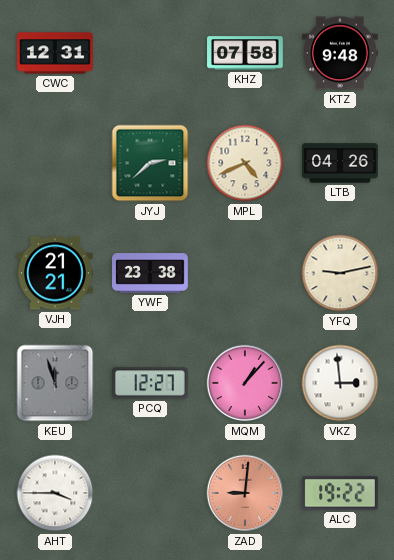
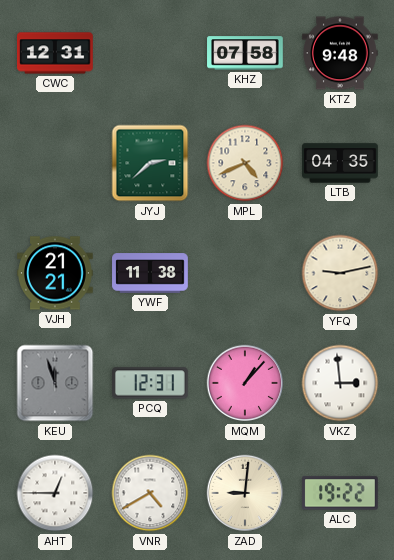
LTB: 04:26 -> 04:35 (340, 163)
YWF: 23:38 -> 11:38 (150, 273)
PCQ: 12:27 -> 12:31 (151, 383)
AHT: 3:45 -> 12:45 (55, 493)
VNR: none -> 4:40 (150, 493)
ZAD dial: salmon -> cream (245, 493)
